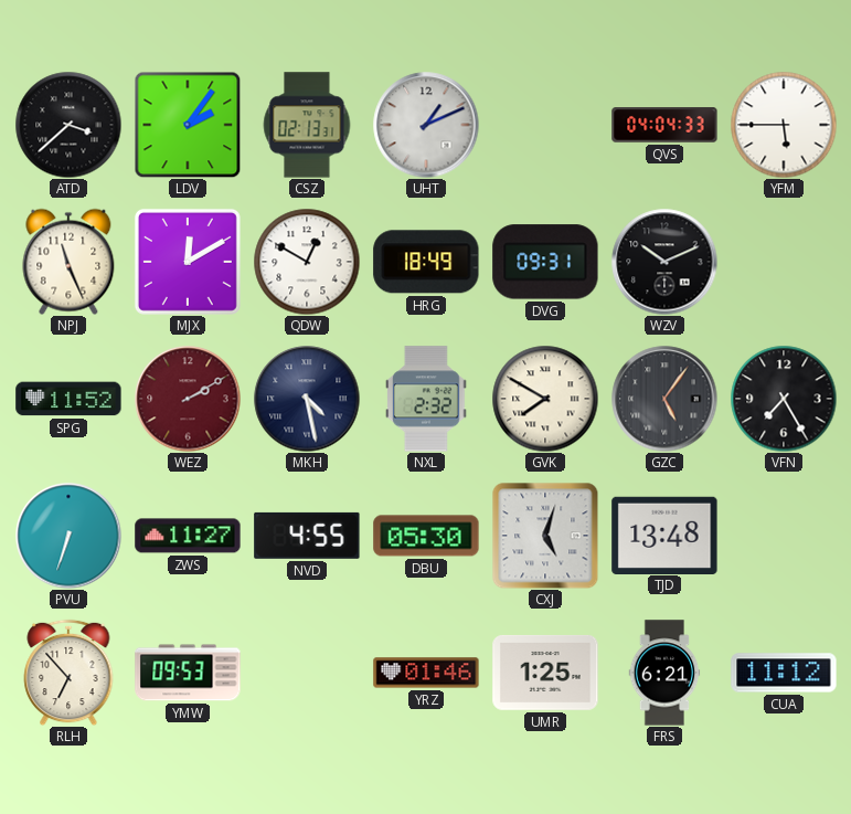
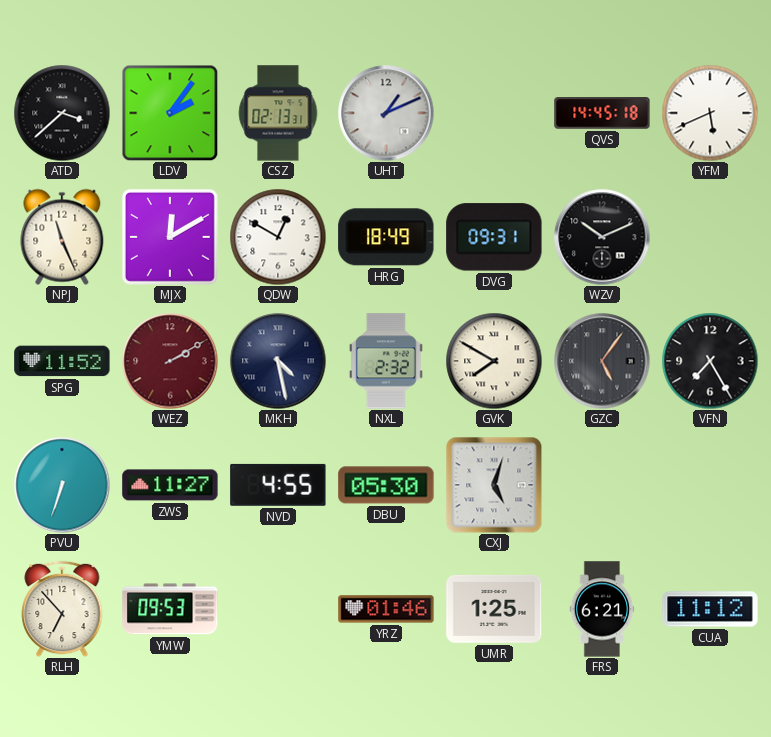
QVS: 04:04 -> 14:45 (602, 113)
YFM: 5:45 -> 5:41 (710, 113)
TJD: 13:48 -> none (664, 535)
